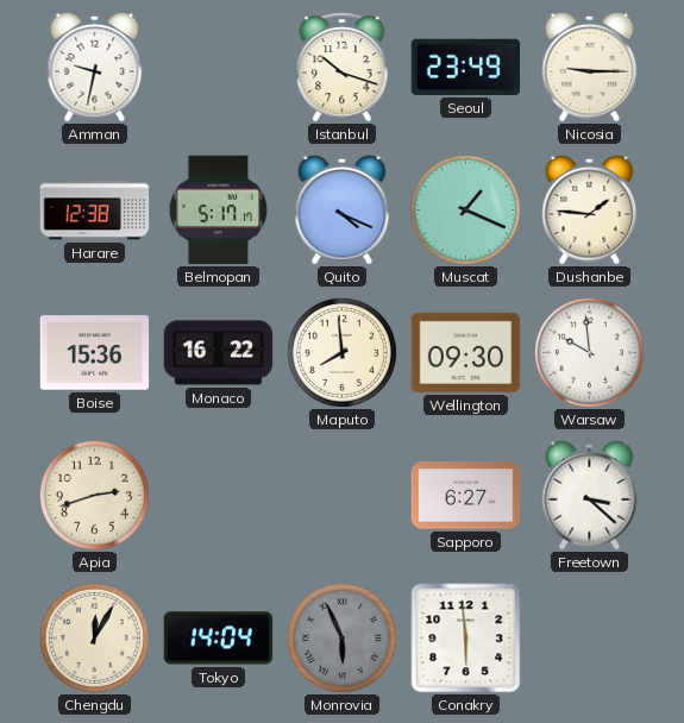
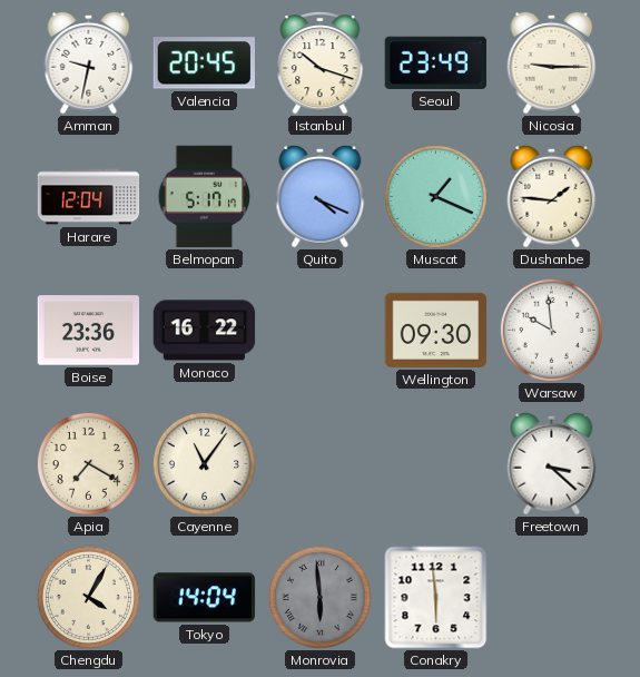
Valencia: none -> 20:45 (204, 63)
Harare: 12:38 -> 12:04 (89, 197)
Boise: 15:36 -> 23:36 (89, 331)
Maputo: 7:59 -> none (341, 352)
Apia: 2:42 -> 7:20 (88, 463)
Cayenne: none -> 11:06 (204, 463)
Sapporo: 6:27 -> none (466, 496)
Chengdu: 12:05 -> 4:05 (88, 597)
Monrovia: 5:56 -> 5:59 (319, 597)
